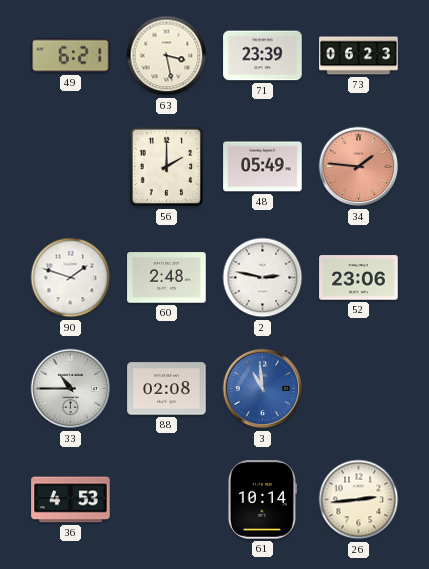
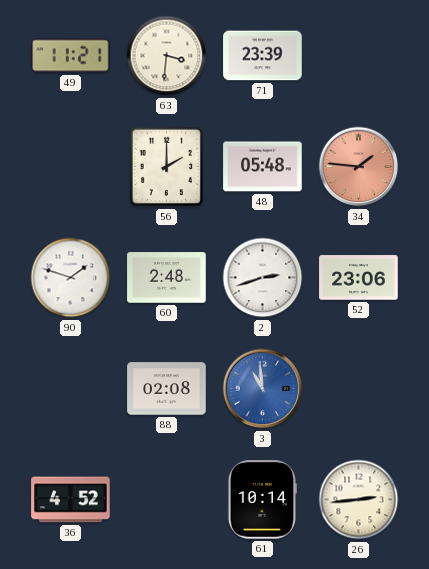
49: 6:21 -> 11:21 (71, 56)
63: 3:28 -> 3:31 (167, 56)
73: 06:23 -> none (359, 56)
48: 05:49 -> 05:48 (263, 167)
2: 2:47 -> 2:42 (263, 278)
33: 10:45 -> none (71, 389)
36: 4:53 -> 4:52 (71, 500)
